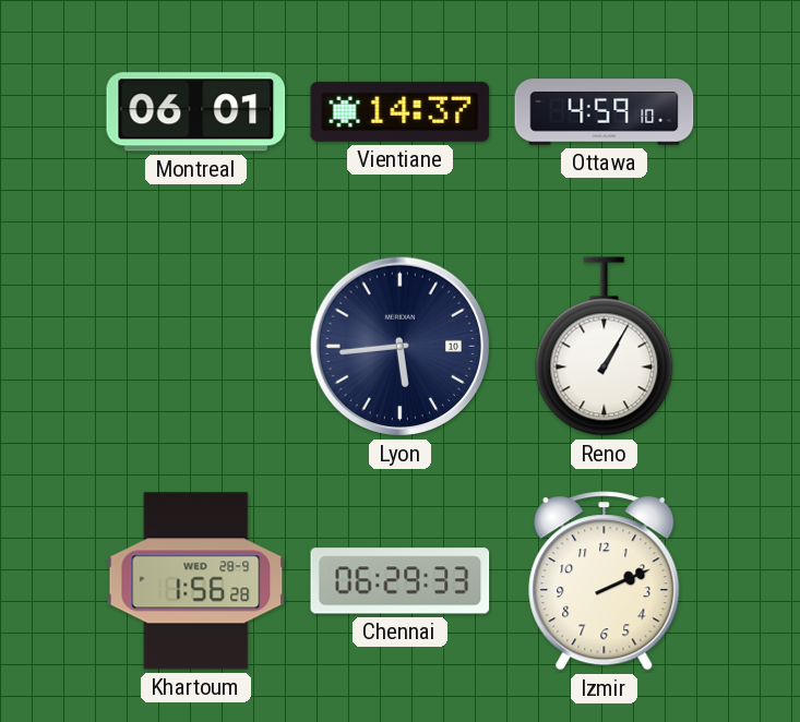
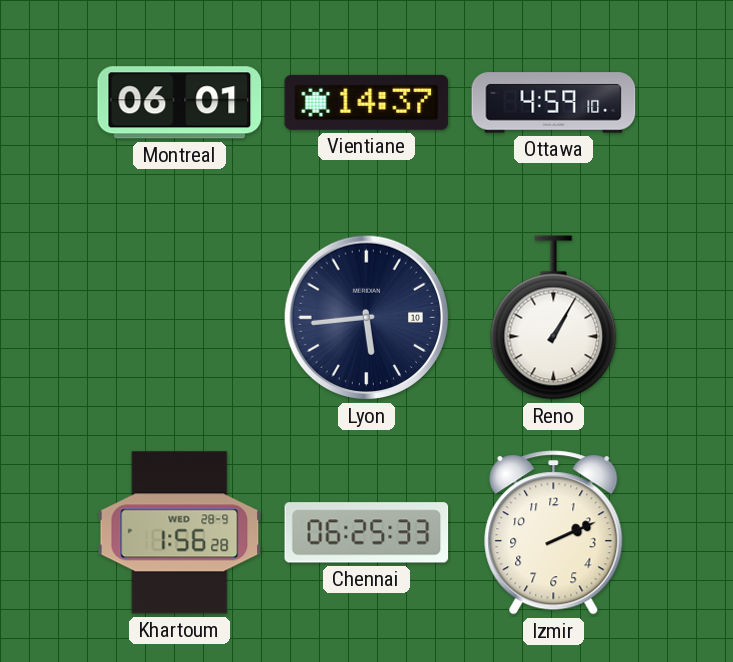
Chennai: 06:29 -> 06:25 (367, 533)
